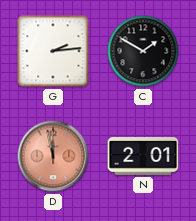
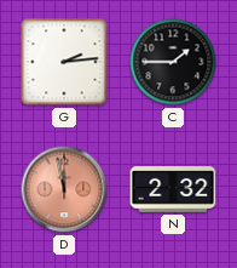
C: 1:50 -> 1:45 (173, 62)
N: 2:01 -> 2:32 (173, 189)
